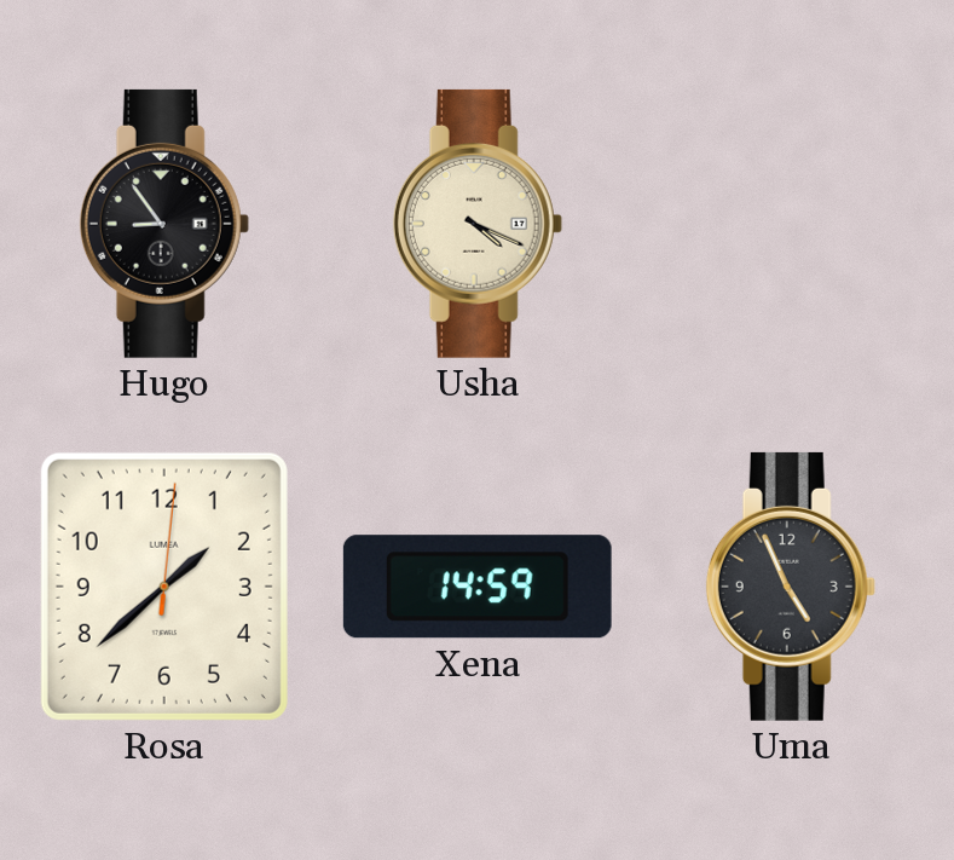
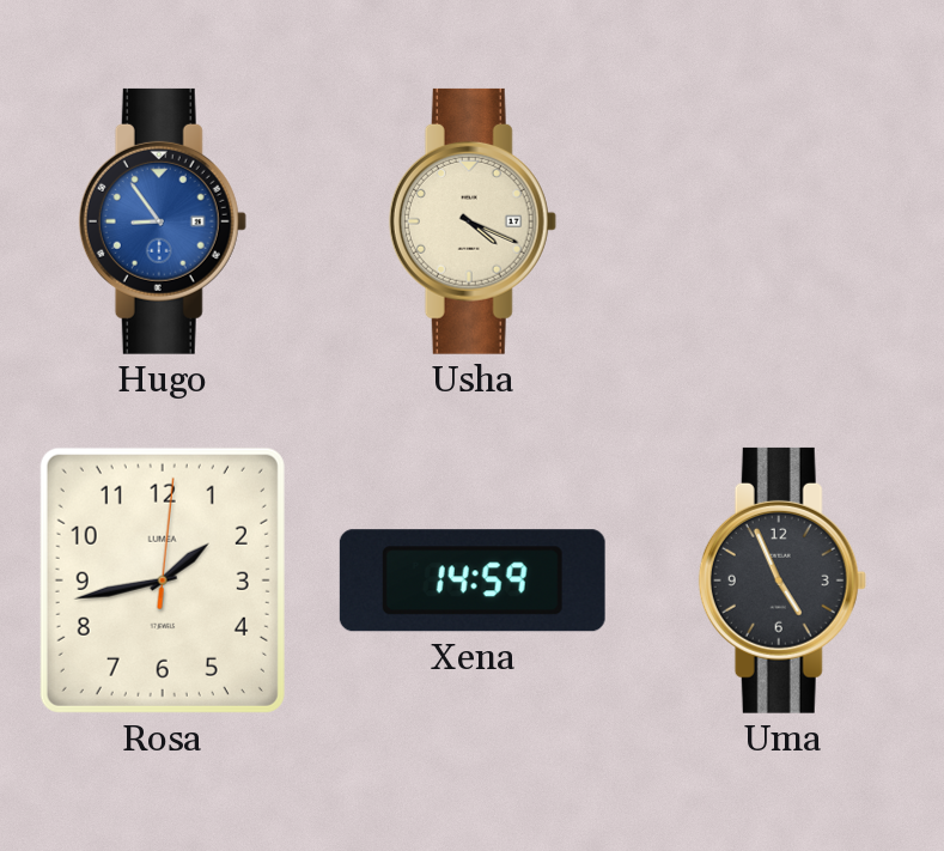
Hugo dial: black -> blue (163, 221)
Rosa: 1:38 -> 1:43 (163, 580)
